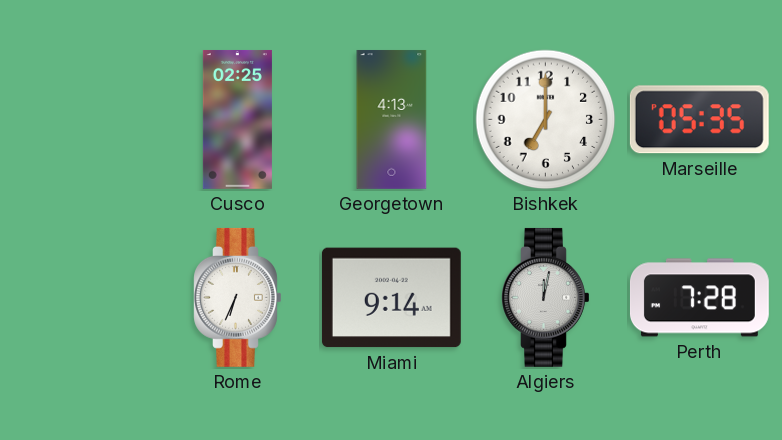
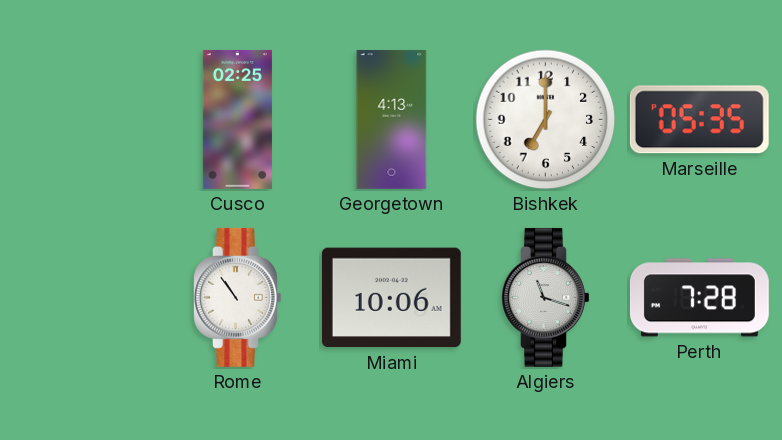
Rome: 6:34 -> 10:54 (238, 297)
Miami: 9:14 -> 10:06 (391, 298)
Algiers: 12:02 -> 11:18 (546, 297)
